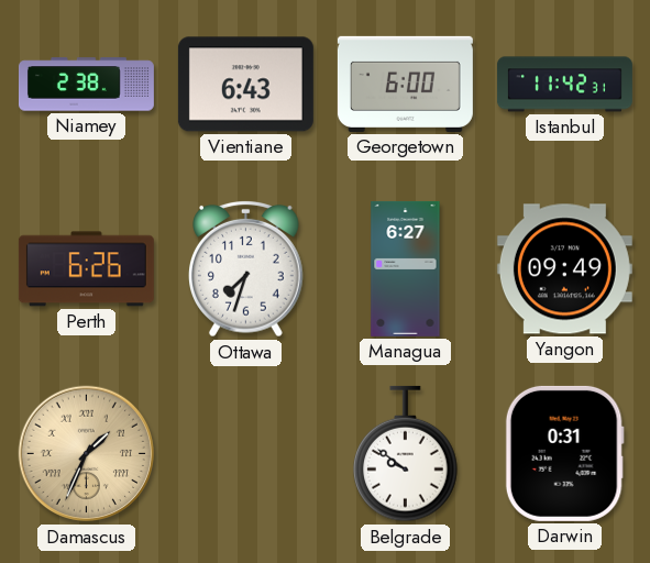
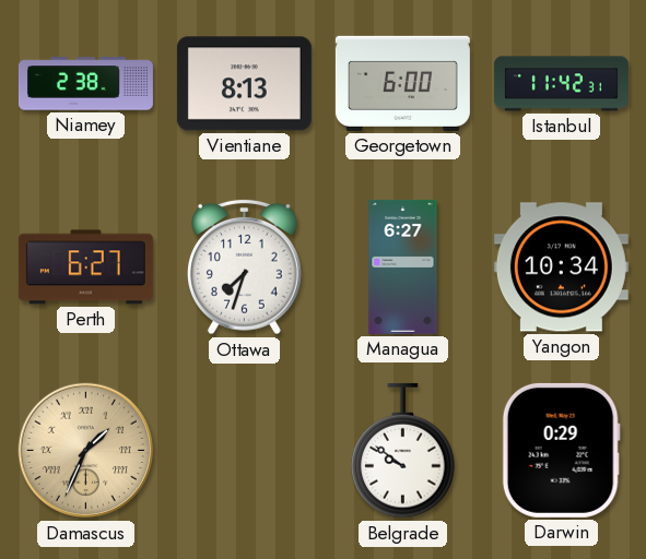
Vientiane: 6:43 -> 8:13 (244, 84)
Perth: 6:26 -> 6:27 (85, 267)
Yangon: 09:49 -> 10:34 (561, 267)
Darwin: 0:31 -> 0:29 (561, 450)
